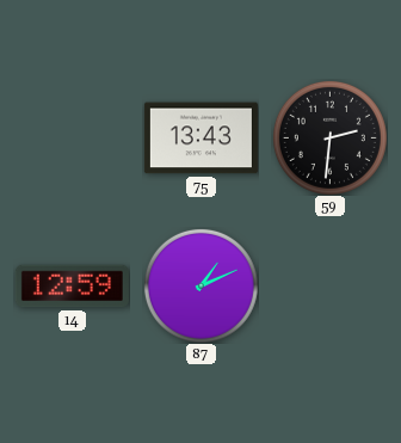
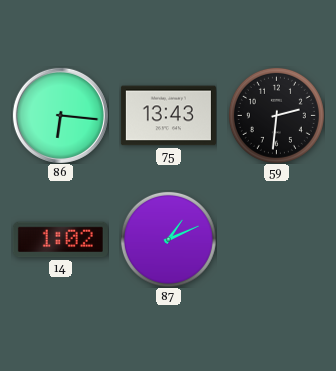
86: none -> 6:16 (60, 115)
14: 12:59 -> 1:02 (60, 240)
